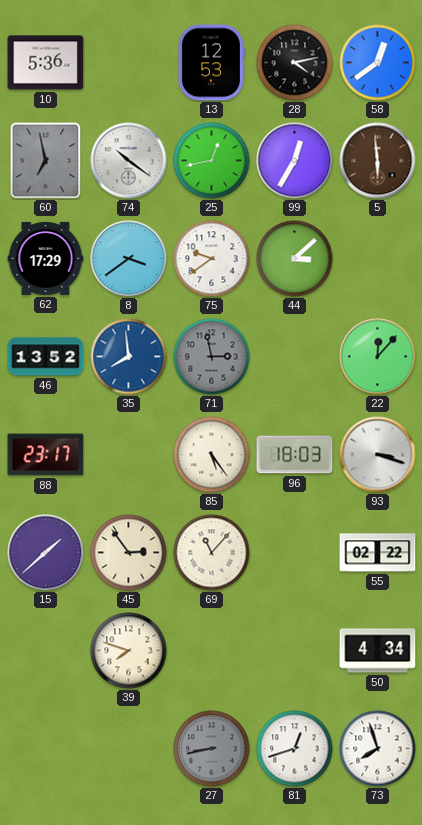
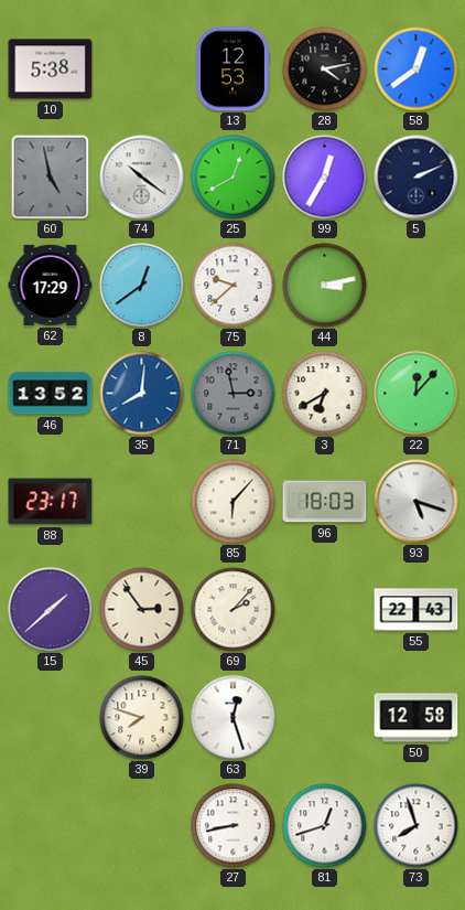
10: 5:36 -> 5:38 (51, 69)
60: 6:58 -> 4:58 (51, 176)
25: 12:43 -> 12:40 (234, 178)
5: 5:59 -> 2:11 (417, 178)
5 dial: brown -> navy (417, 178)
8: 3:39 -> 12:39 (142, 286)
75: 9:39 -> 9:38 (234, 286)
44: 3:08 -> 3:13 (325, 286)
35: 7:59 -> 8:01 (142, 394)
3: none -> 6:40 (325, 394)
85: 5:24 -> 6:07 (234, 502)
93: 3:18 -> 5:18 (417, 502)
69: 11:07 -> 2:07 (234, 610)
55: 02:22 -> 22:43 (417, 610)
63: none -> 12:27 (234, 718)
50: 4:34 -> 12:58 (417, 718)
27 dial: grey -> white (234, 826)
